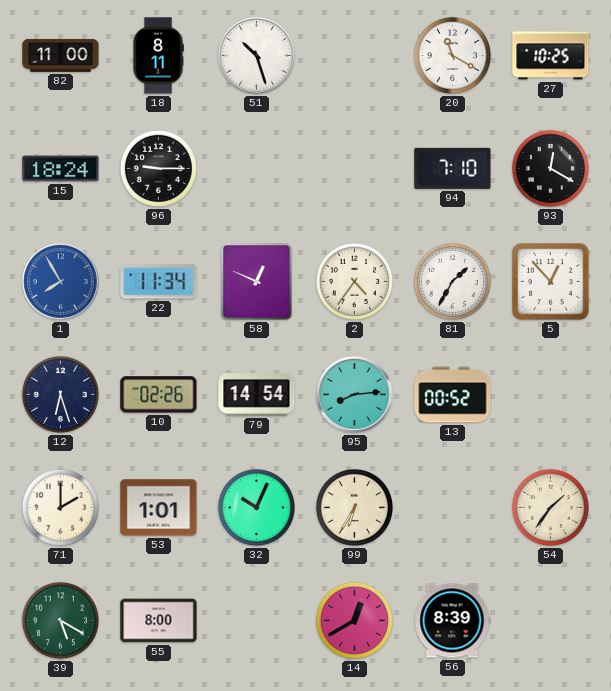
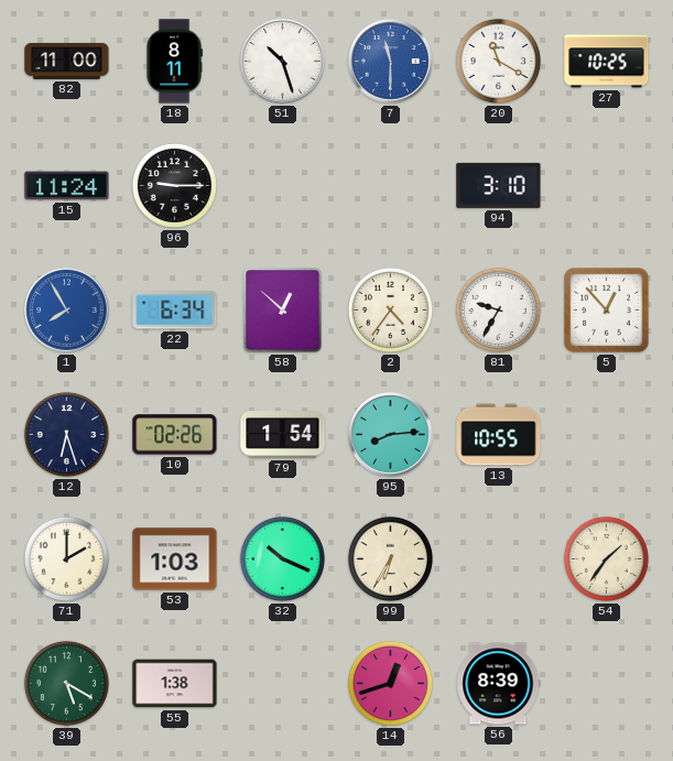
7: none -> 11:30 (391, 62)
15: 18:24 -> 11:24 (67, 186)
94: 7:10 -> 3:10 (499, 185)
93: 12:20 -> none (550, 168)
22: 11:34 -> 6:34 (175, 311)
58: 12:49 -> 12:52 (283, 311)
81: 1:35 -> 9:35 (498, 309)
79: 14:54 -> 1:54 (283, 435)
13: 00:52 -> 10:55 (499, 435)
53: 1:01 -> 1:03 (175, 559)
32: 10:04 -> 10:19 (282, 558)
55: 8:00 -> 1:38 (175, 684)
14: 12:40 -> 12:42 (390, 683)
